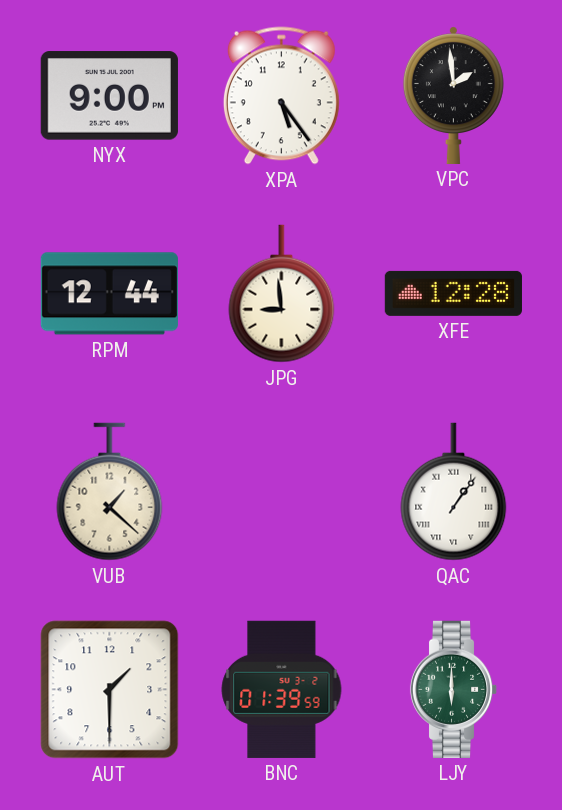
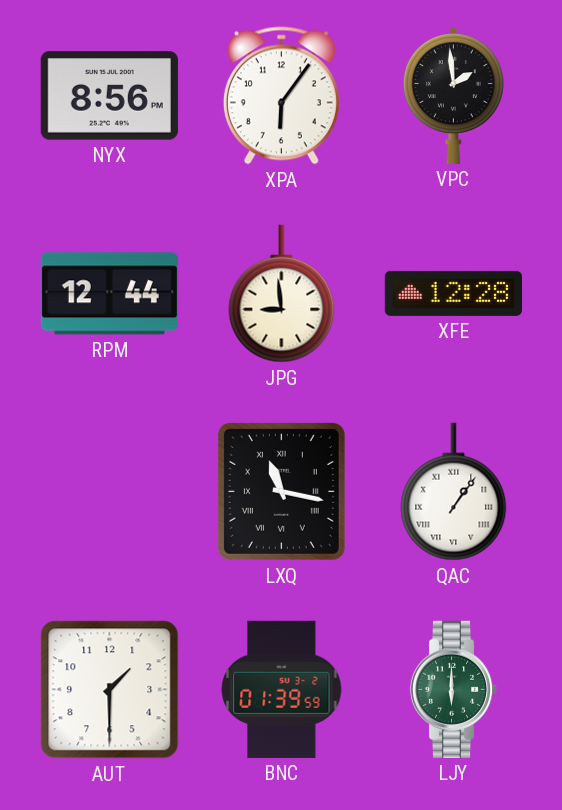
NYX: 9:00 -> 8:56 (109, 96)
XPA: 5:24 -> 6:06 (281, 96)
VUB: 1:22 -> none (110, 492)
LXQ: none -> 11:17 (281, 491)
